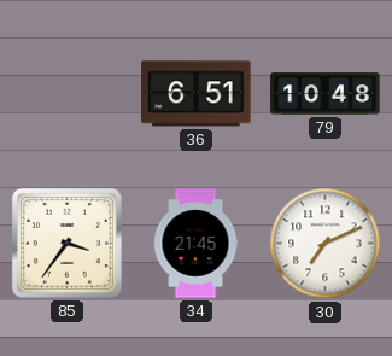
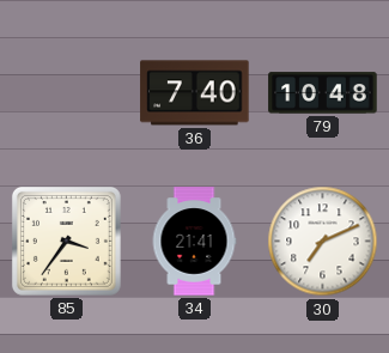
36: 6:51 -> 7:40 (195, 93)
34: 21:45 -> 21:41 (194, 242)
